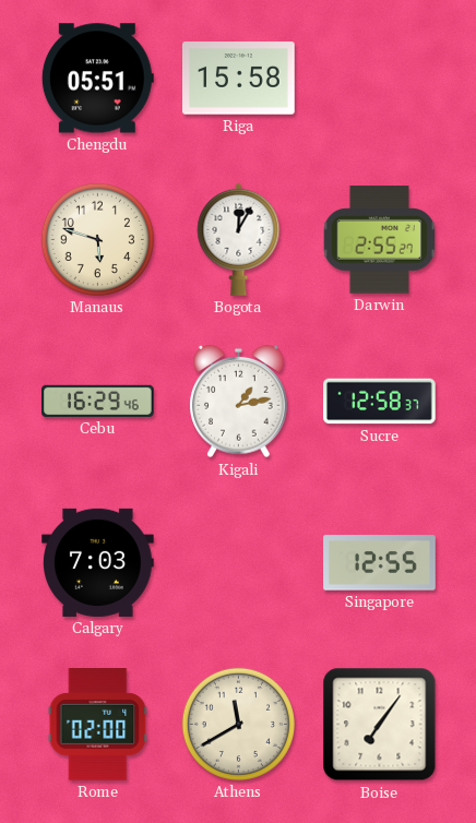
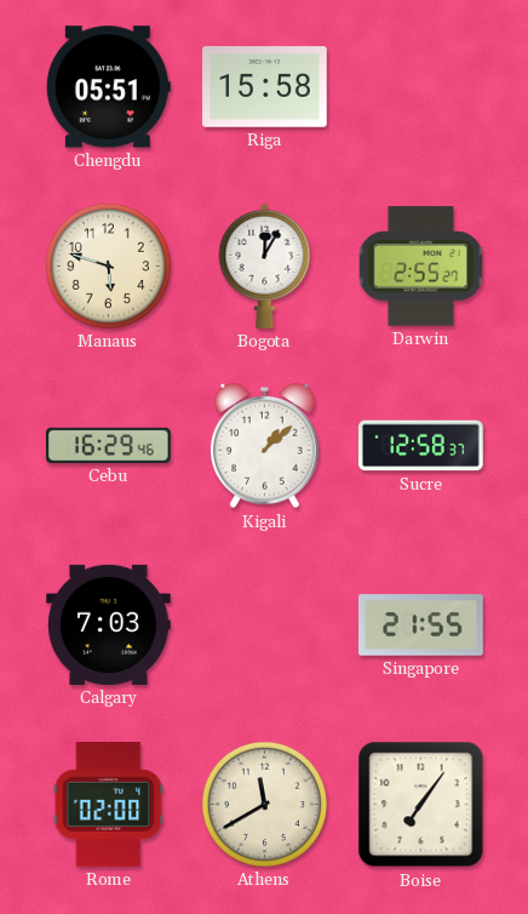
Kigali: 1:13 -> 1:08 (265, 446)
Singapore: 12:55 -> 21:55 (421, 625)
